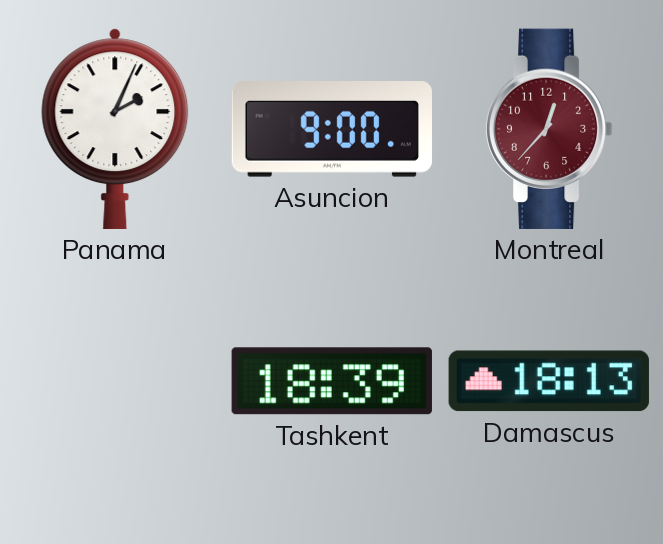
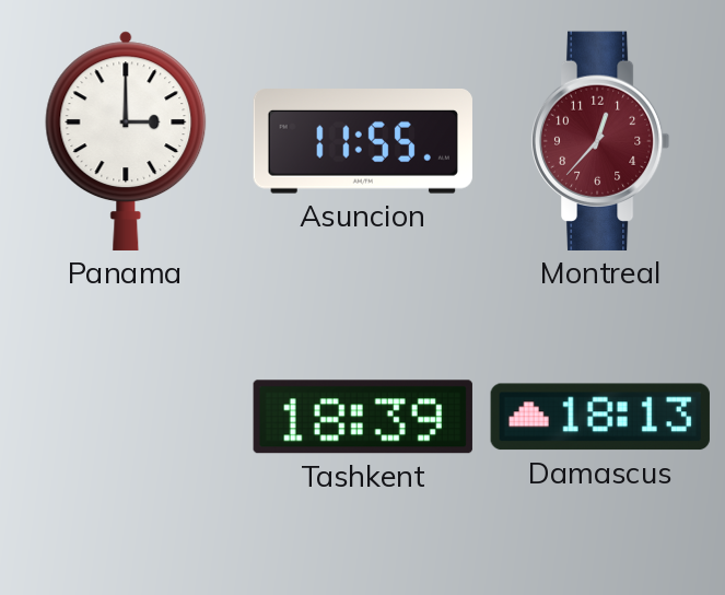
Panama: 2:04 -> 3:00 (126, 141)
Asuncion: 9:00 -> 11:55 (363, 141)
